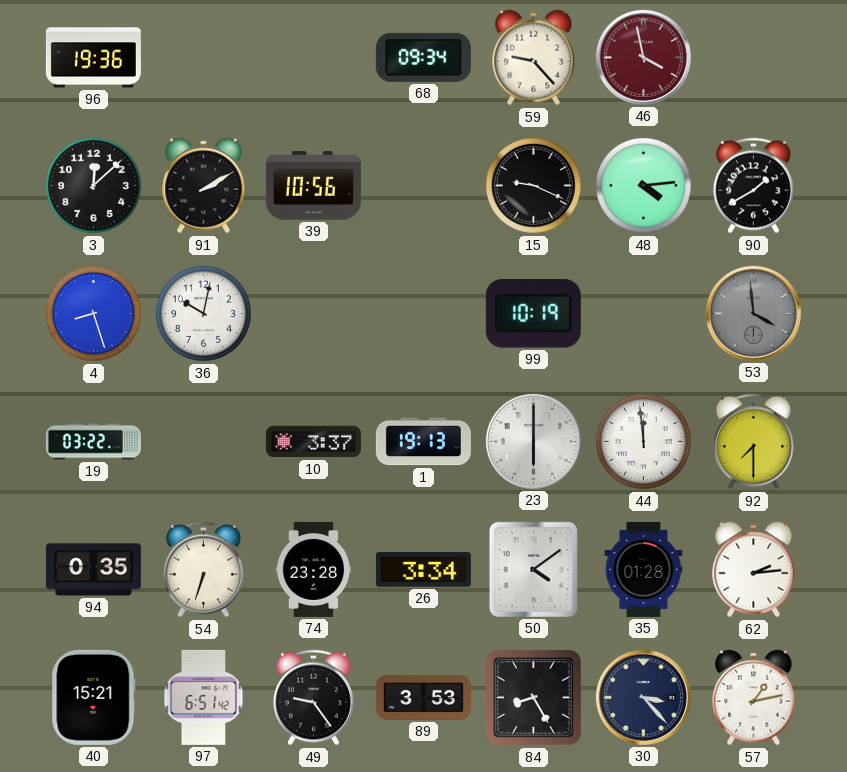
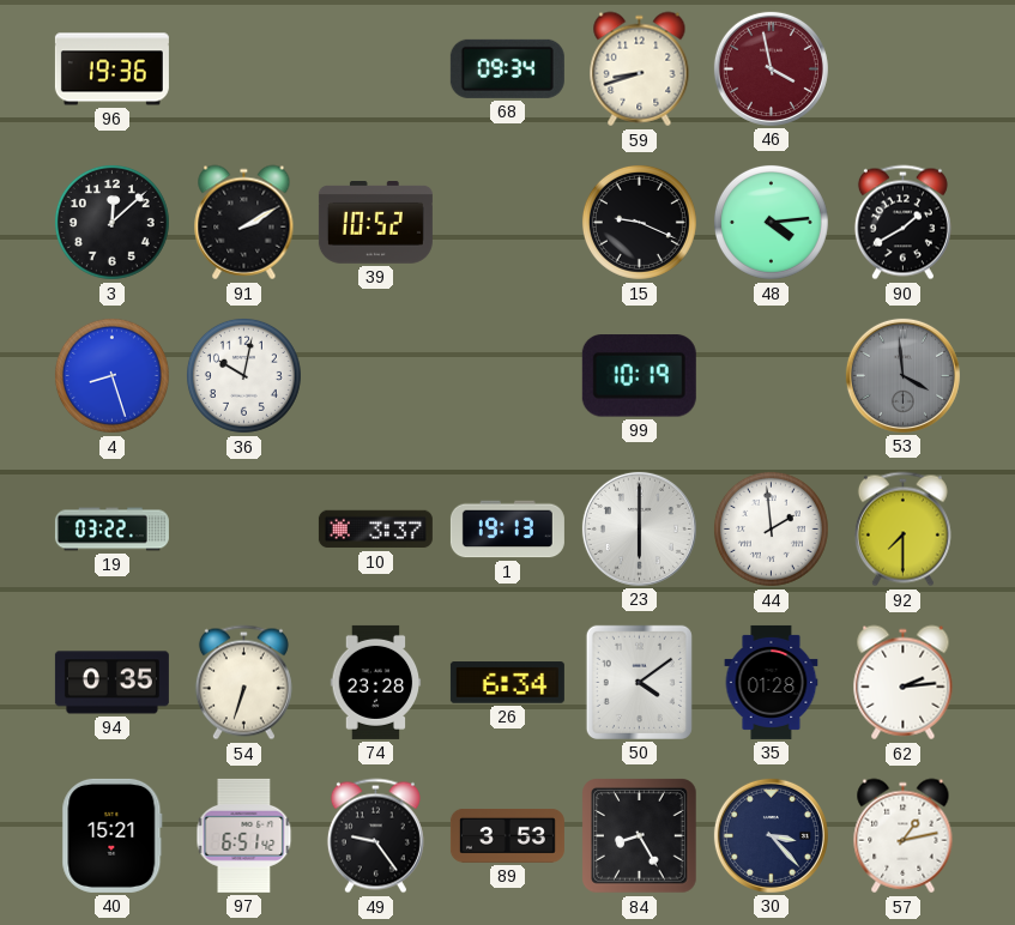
59: 9:23 -> 8:42 (640, 69)
39: 10:56 -> 10:52 (375, 223)
44: 11:59 -> 1:59 (771, 528)
26: 3:34 -> 6:34 (507, 683)
